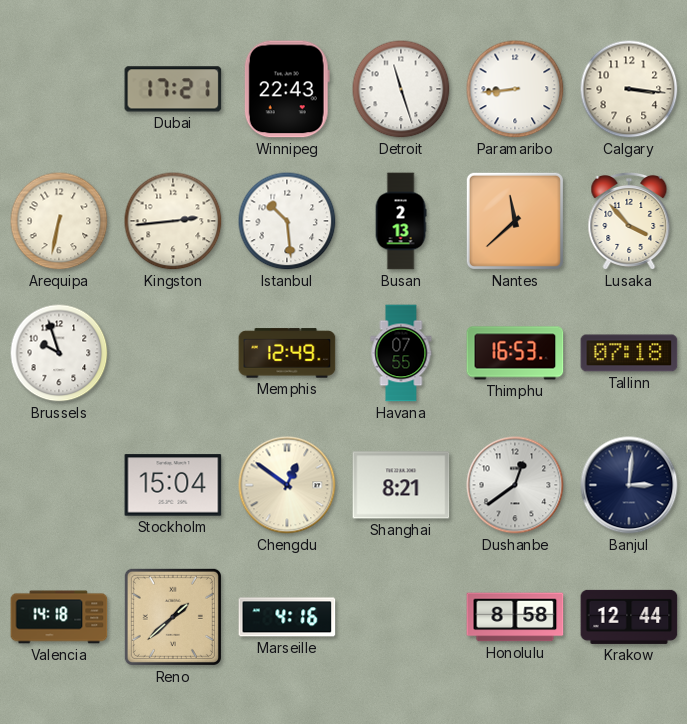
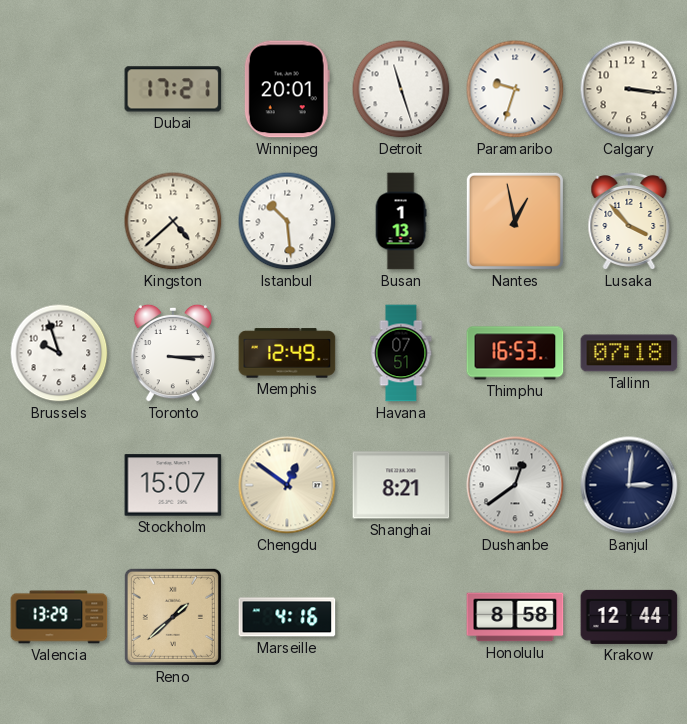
Winnipeg: 22:43 -> 20:01 (287, 89)
Paramaribo: 8:44 -> 9:33 (515, 89)
Arequipa: 6:32 -> none (59, 221)
Kingston: 2:44 -> 4:38 (173, 221)
Busan: 2:13 -> 1:13 (401, 221)
Nantes: 11:38 -> 12:58 (515, 221)
Toronto: none -> 3:15 (173, 353)
Havana: 07:55 -> 07:51 (401, 353)
Stockholm: 15:04 -> 15:07 (173, 485)
Valencia: 14:18 -> 13:29 (59, 617)
